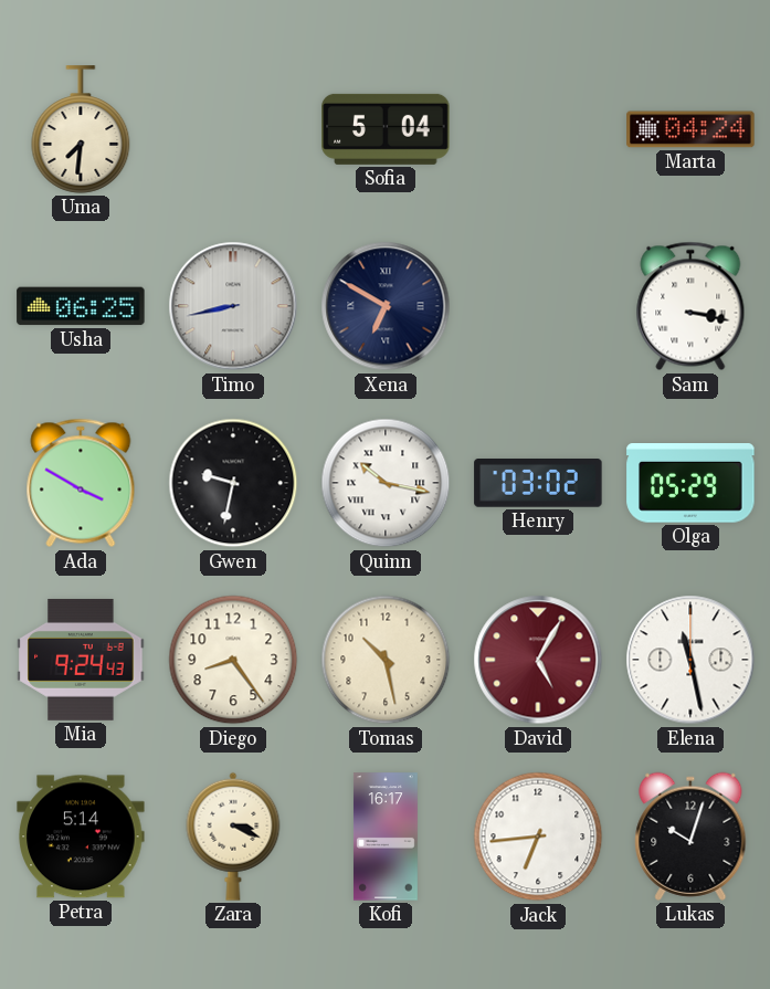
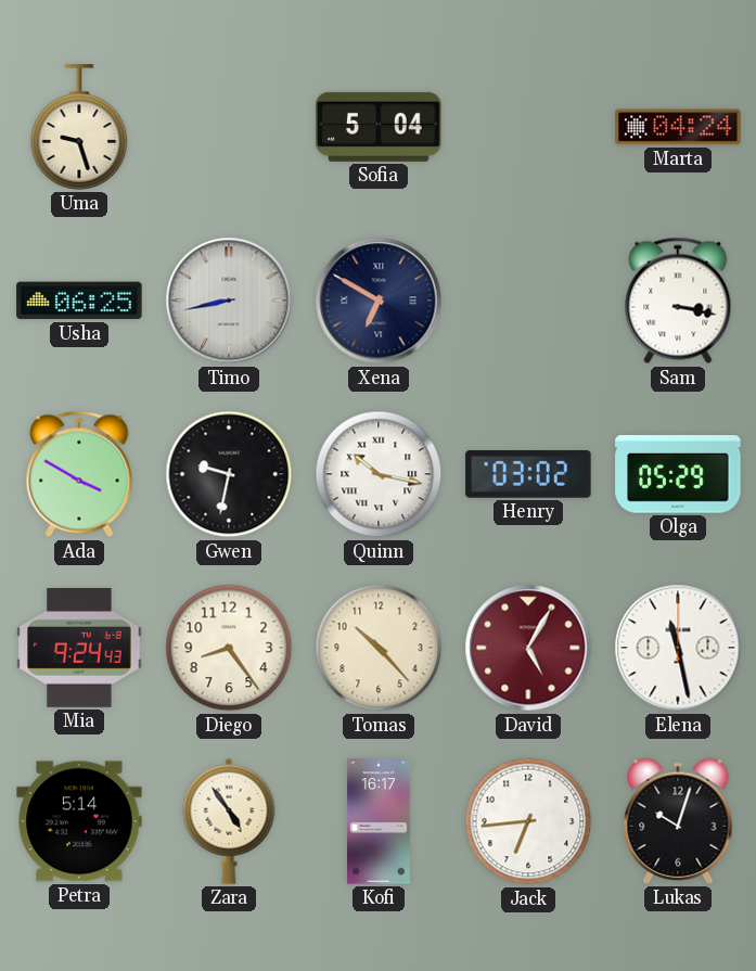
Uma: 7:31 -> 9:27 (79, 127)
Tomas: 10:28 -> 10:23 (379, 648)
Zara: 3:19 -> 4:54 (229, 821)
